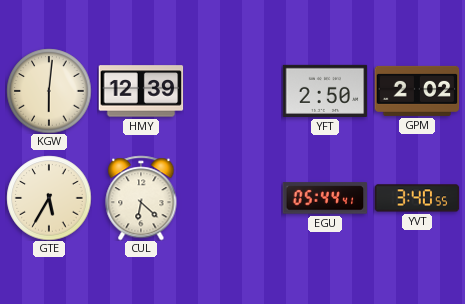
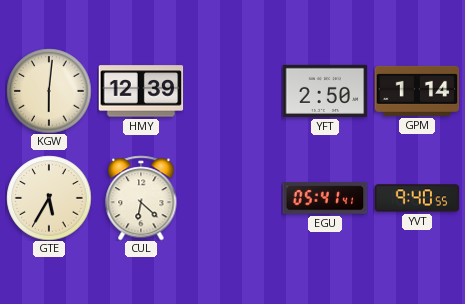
GPM: 2:02 -> 1:14 (417, 91)
EGU: 05:44 -> 05:41 (325, 198)
YVT: 3:40 -> 9:40 (417, 198)
